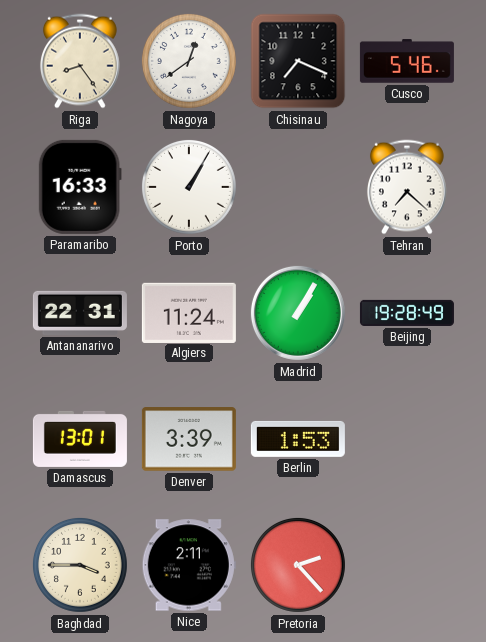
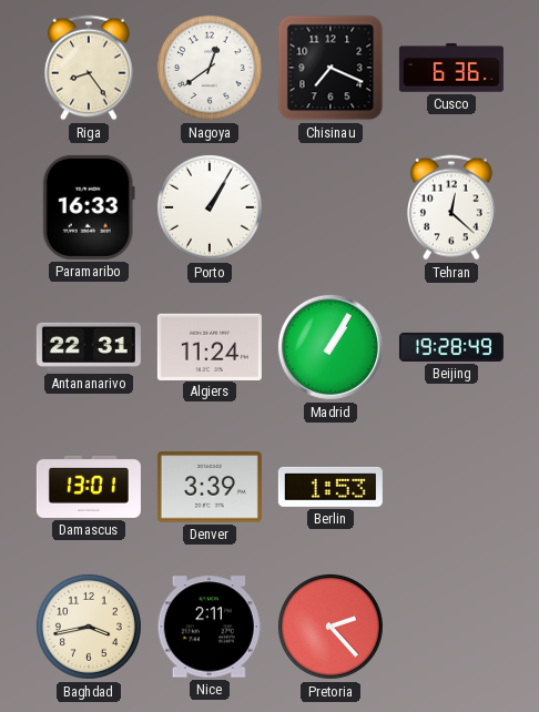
Cusco: 5:46 -> 6:36 (451, 68)
Tehran: 7:22 -> 12:22 (451, 207)
Baghdad: 3:45 -> 3:43 (89, 627)
